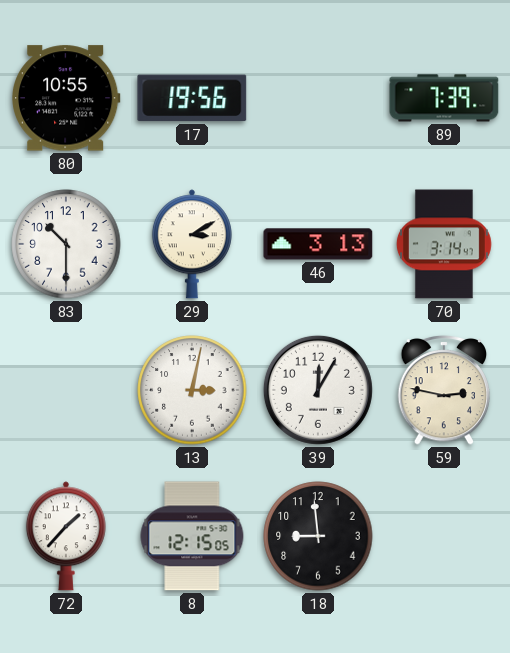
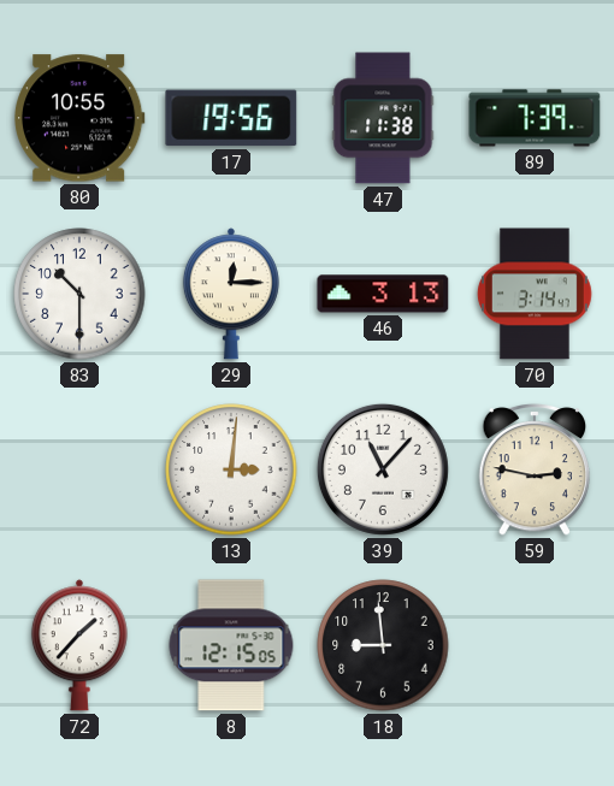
47: none -> 11:38 (383, 118)
29: 3:10 -> 12:15 (231, 294)
13: 3:02 -> 3:01 (231, 469)
39: 12:05 -> 11:07 (383, 469)
